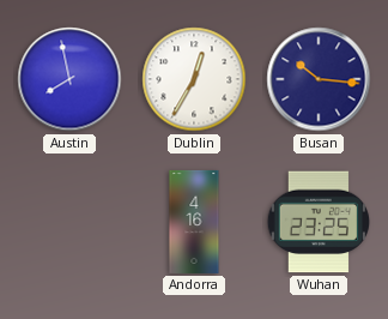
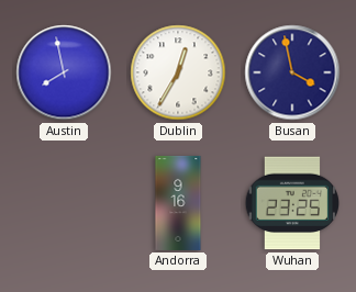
Busan: 10:16 -> 3:58 (292, 72)
Andorra: 4:16 -> 9:16 (178, 203)
